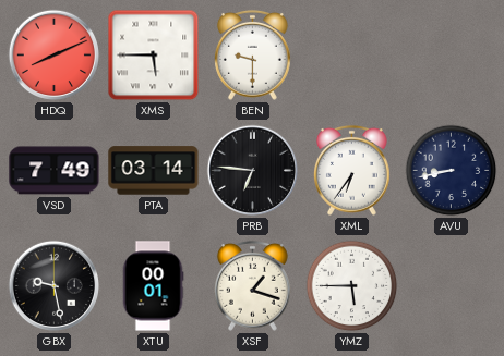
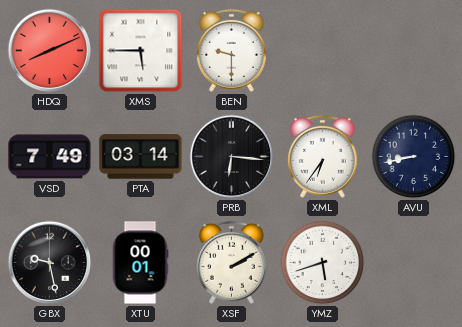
PRB: 6:46 -> 6:16 (232, 157)
XSF: 1:18 -> 2:10 (231, 262)
YMZ: 5:45 -> 5:42 (323, 263)
